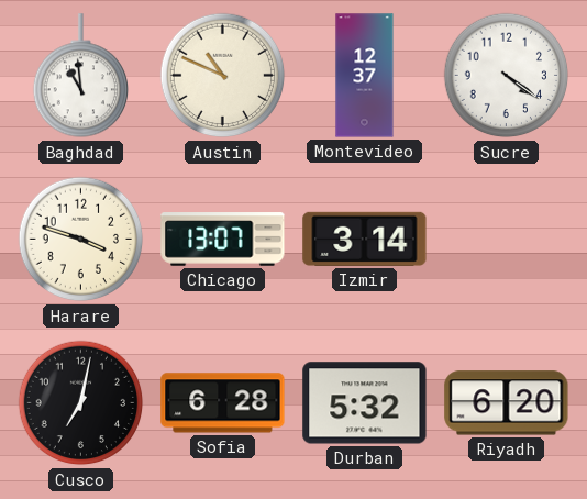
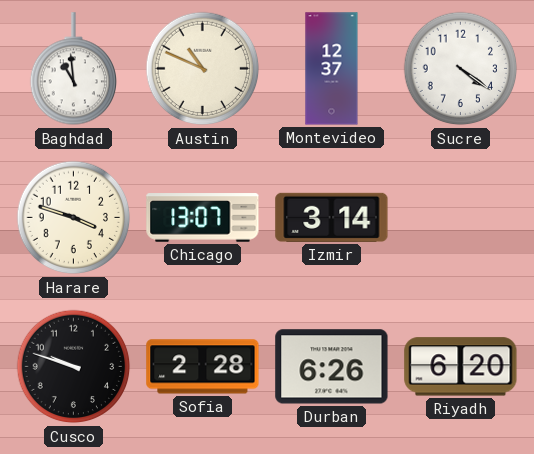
Cusco: 7:02 -> 9:48 (74, 367)
Sofia: 6:28 -> 2:28 (203, 367)
Durban: 5:32 -> 6:26 (332, 367)
